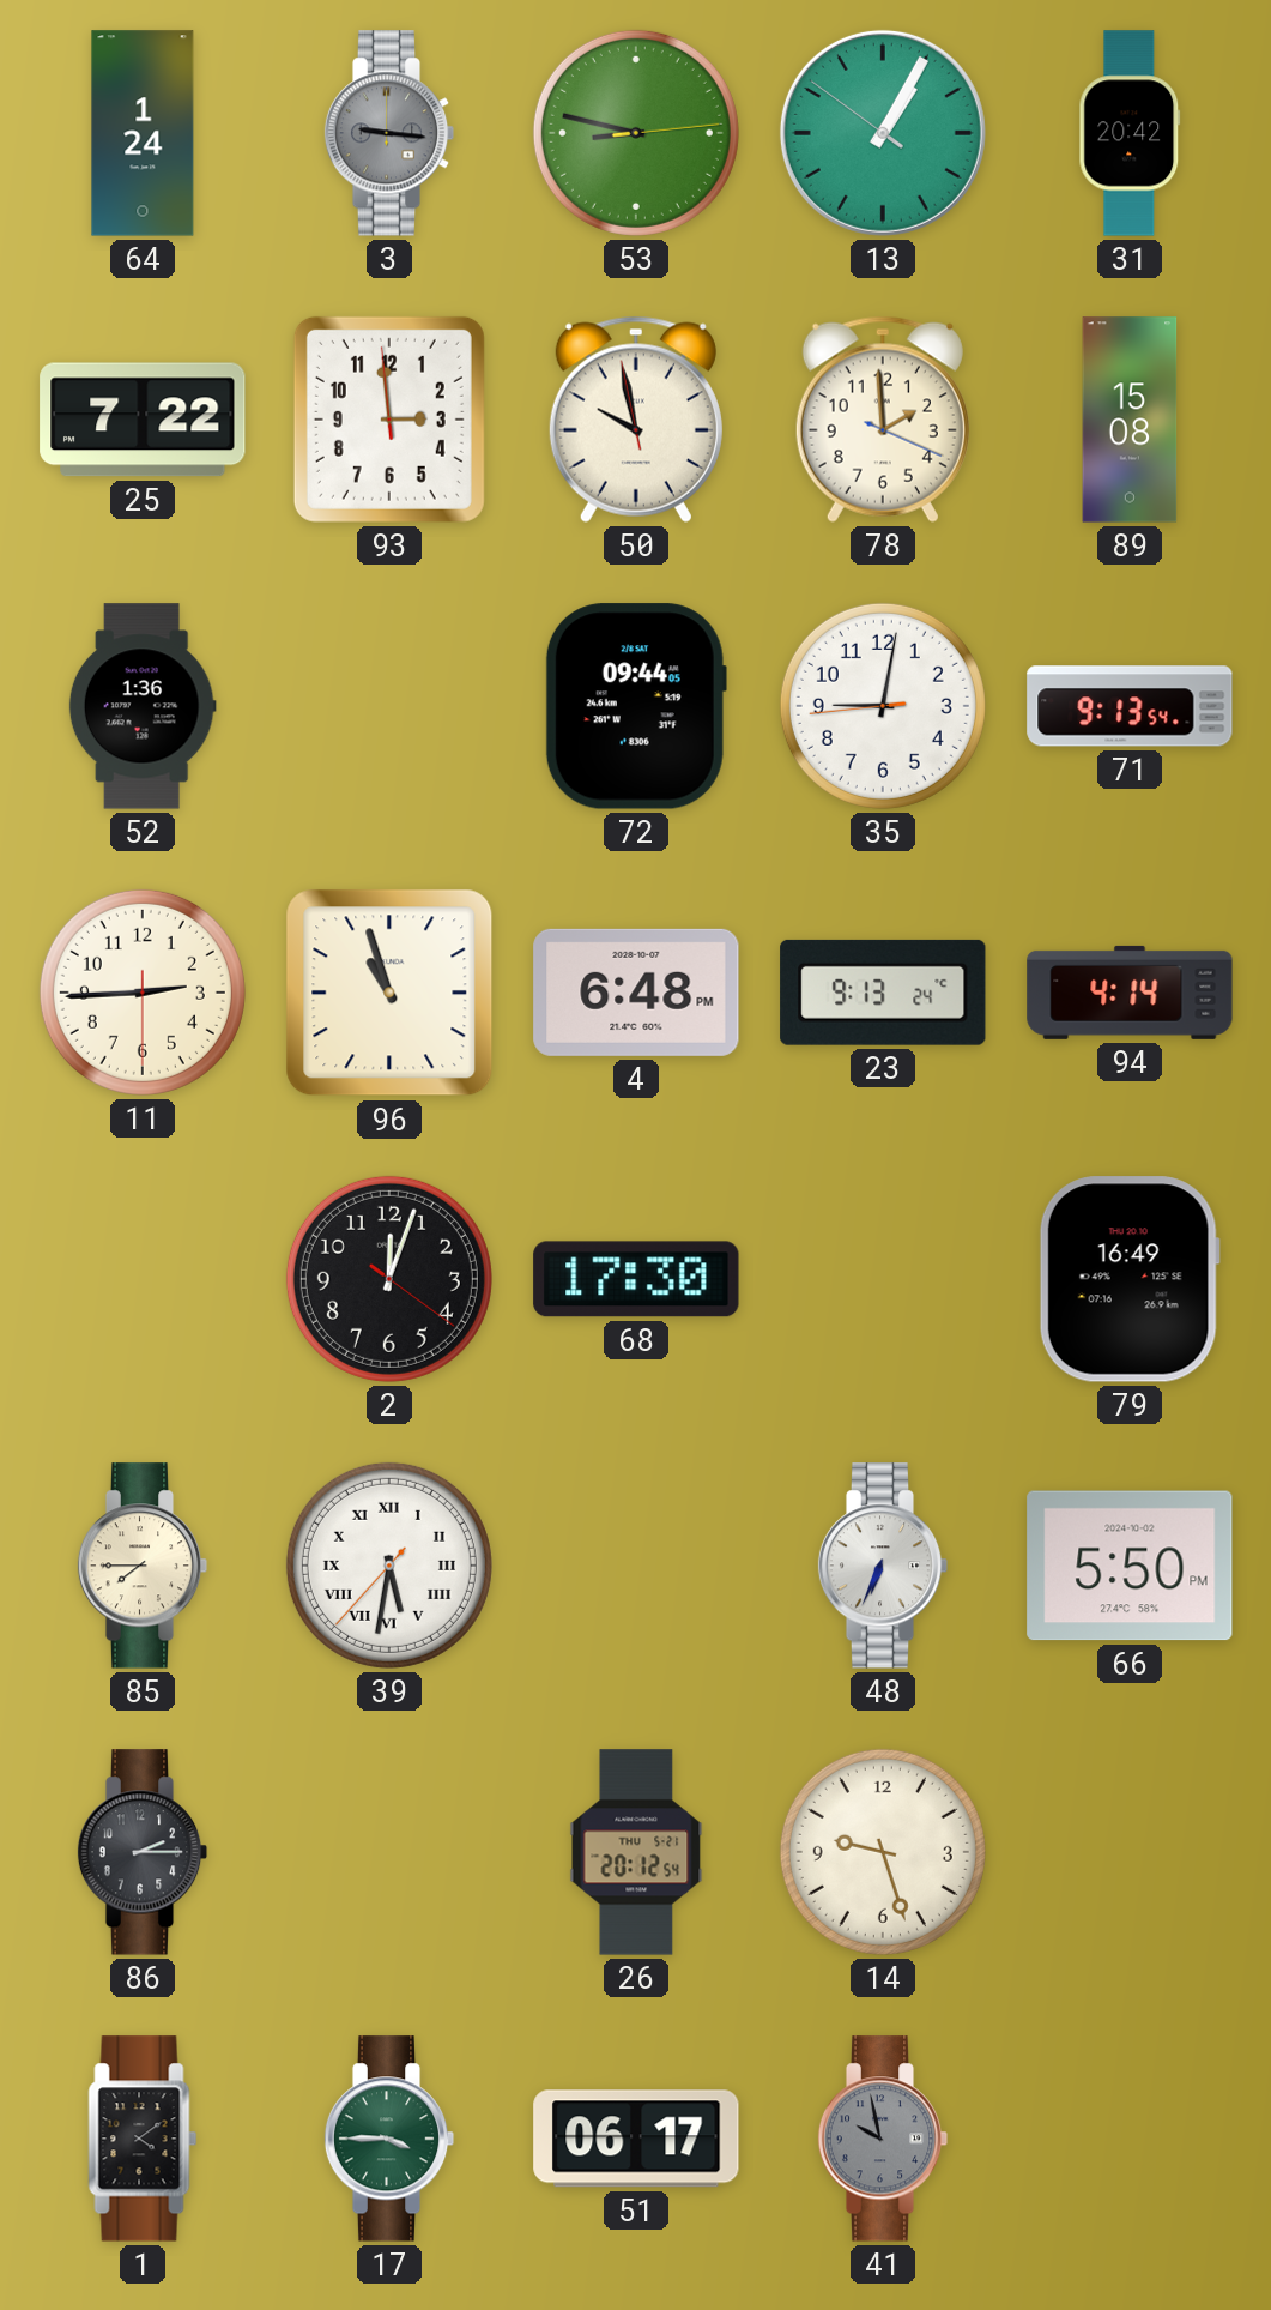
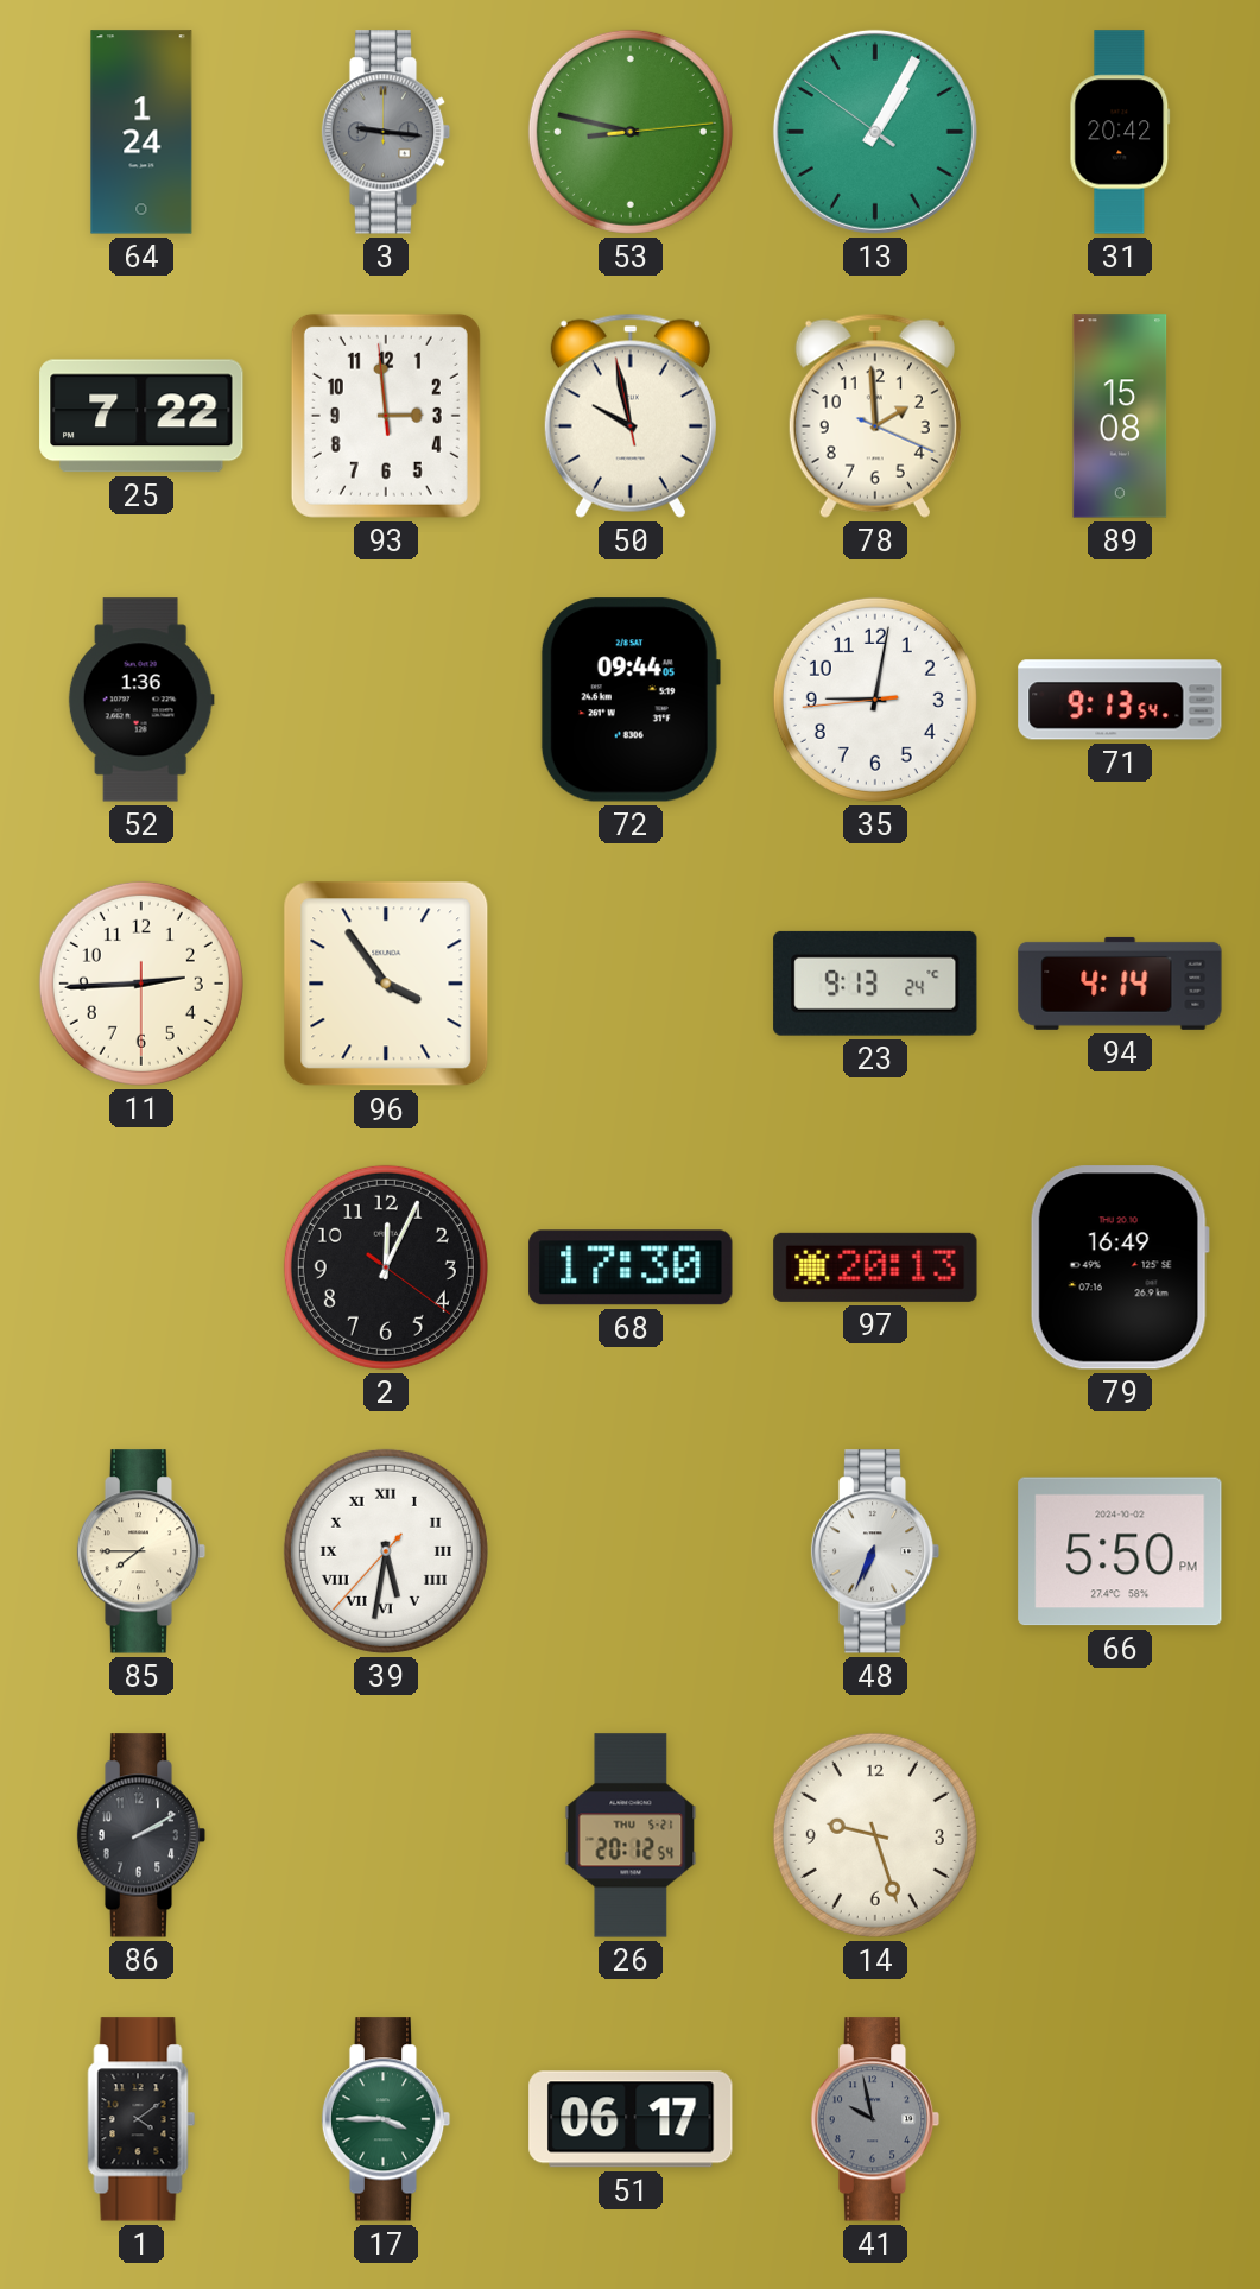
96: 10:57 -> 3:54 (386, 984)
4: 6:48 -> none (636, 993)
2: 12:03 -> 12:04 (386, 1267)
97: none -> 20:13 (875, 1267)
86: 2:15 -> 2:10 (141, 1835)
